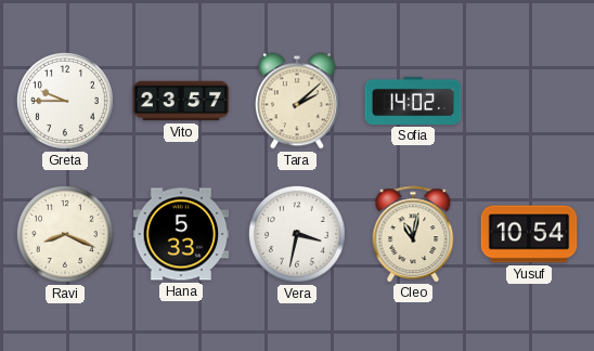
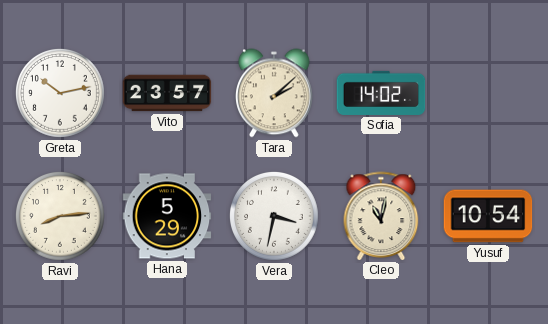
Greta: 9:45 -> 10:13 (60, 93)
Ravi: 8:19 -> 8:14 (60, 216)
Hana: 5:33 -> 5:29 (167, 216)
